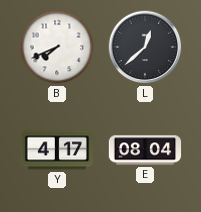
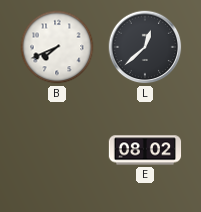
Y: 4:17 -> none (56, 150)
E: 08:04 -> 08:02 (145, 150)
